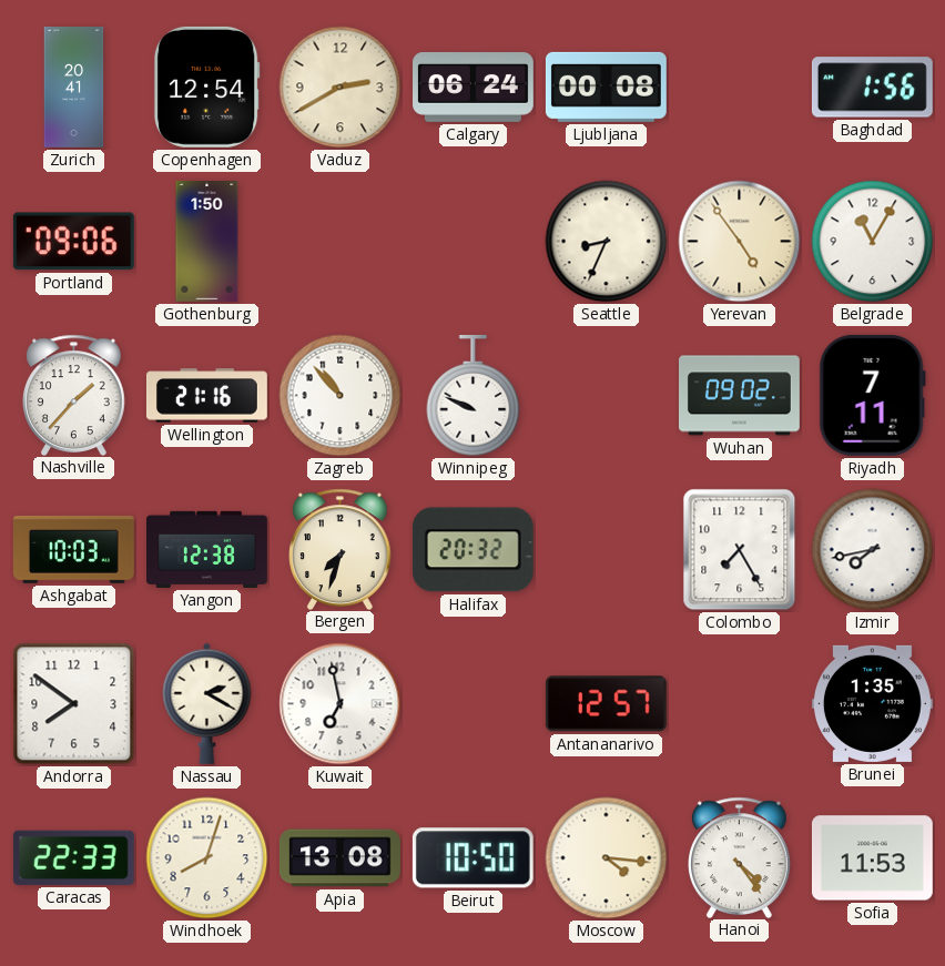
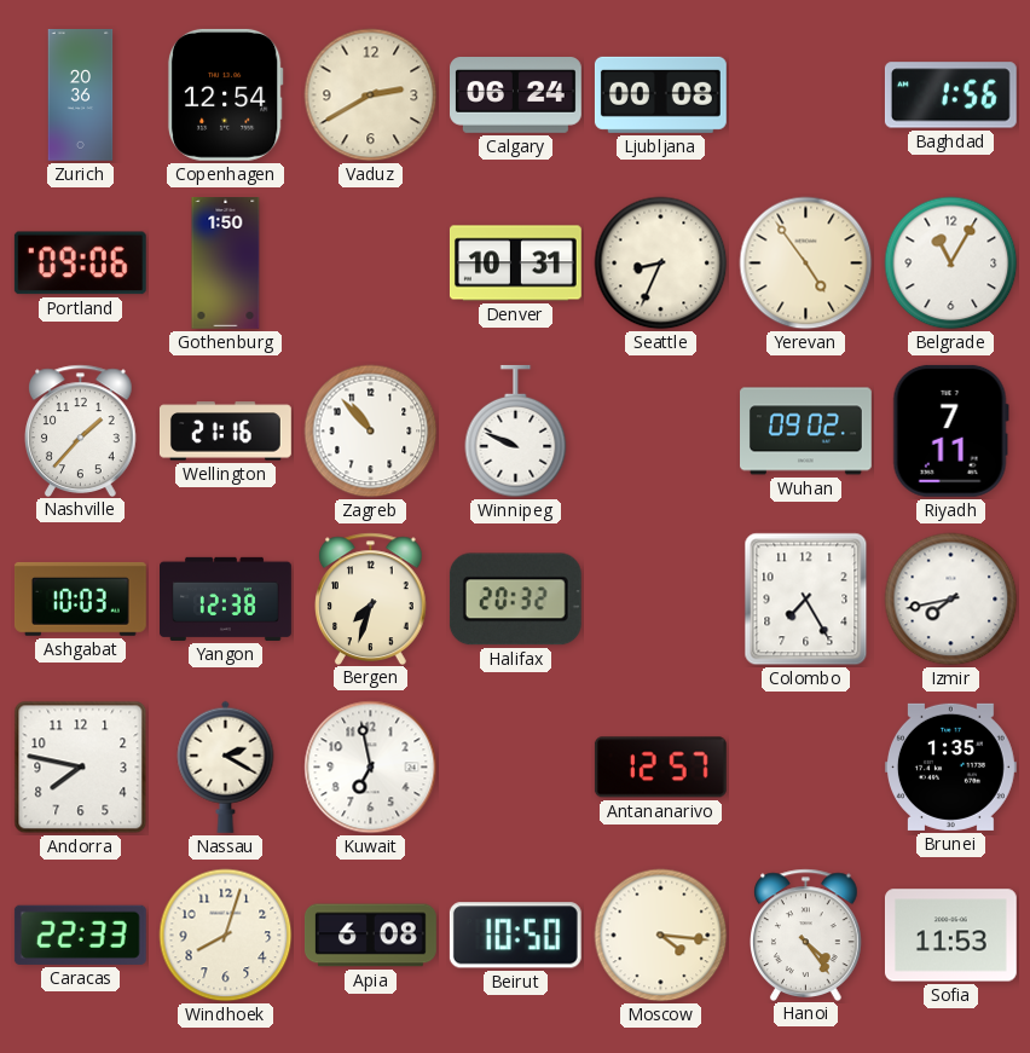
Zurich: 20:41 -> 20:36 (81, 96)
Denver: none -> 10:31 (515, 264)
Andorra: 7:51 -> 7:47 (81, 768)
Apia: 13:08 -> 6:08 (370, 936)
